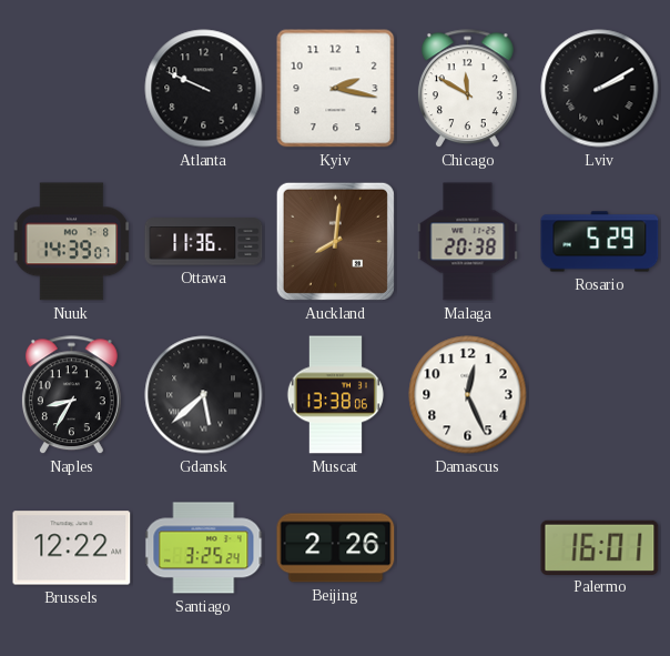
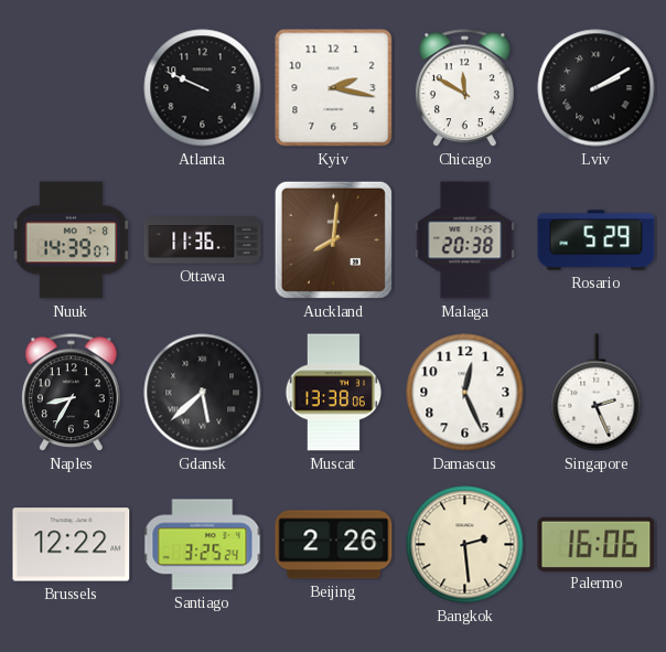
Singapore: none -> 2:26 (597, 393)
Bangkok: none -> 2:29 (465, 545)
Palermo: 16:01 -> 16:06 (597, 544)
